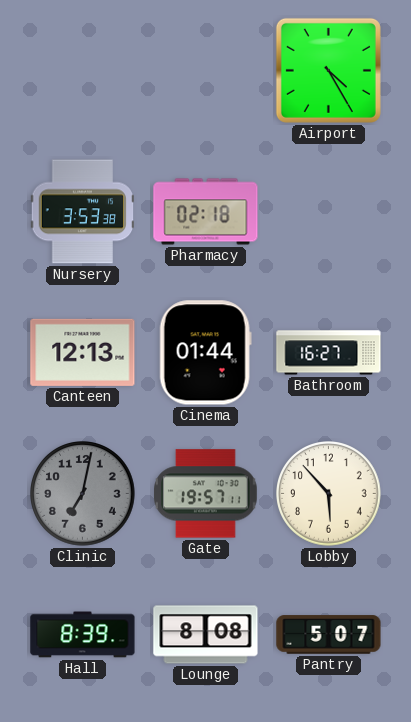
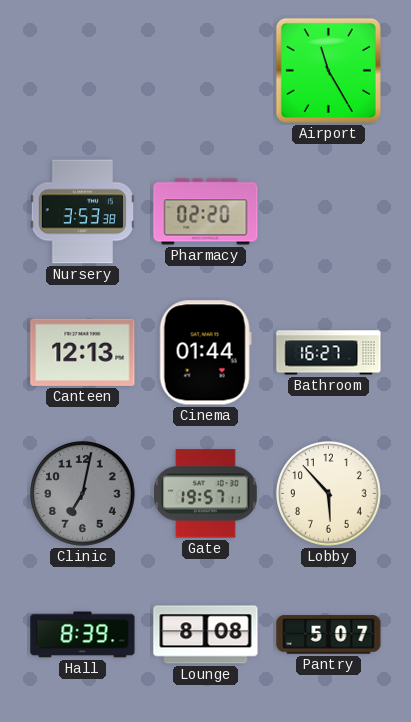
Airport: 4:25 -> 11:25 (328, 70)
Pharmacy: 02:18 -> 02:20 (206, 212)
